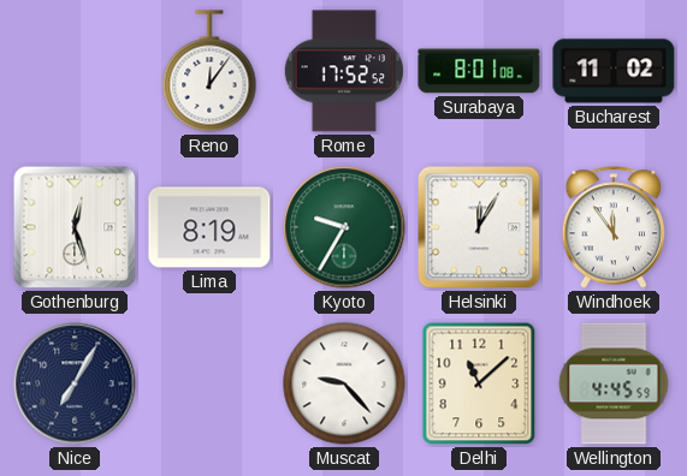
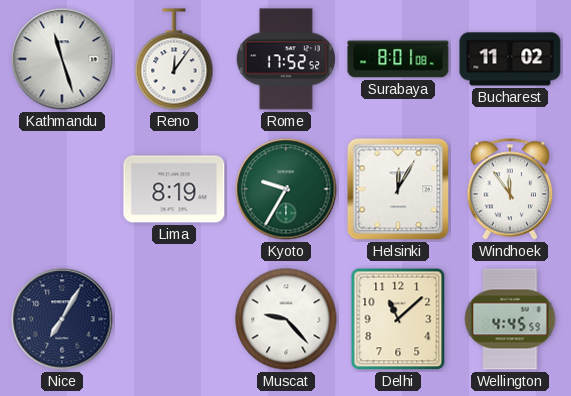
Kathmandu: none -> 11:27 (62, 59)
Gothenburg: 12:27 -> none (75, 227)
